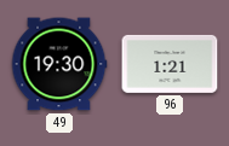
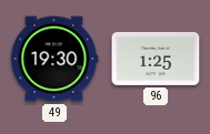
96: 1:21 -> 1:25 (156, 59)
